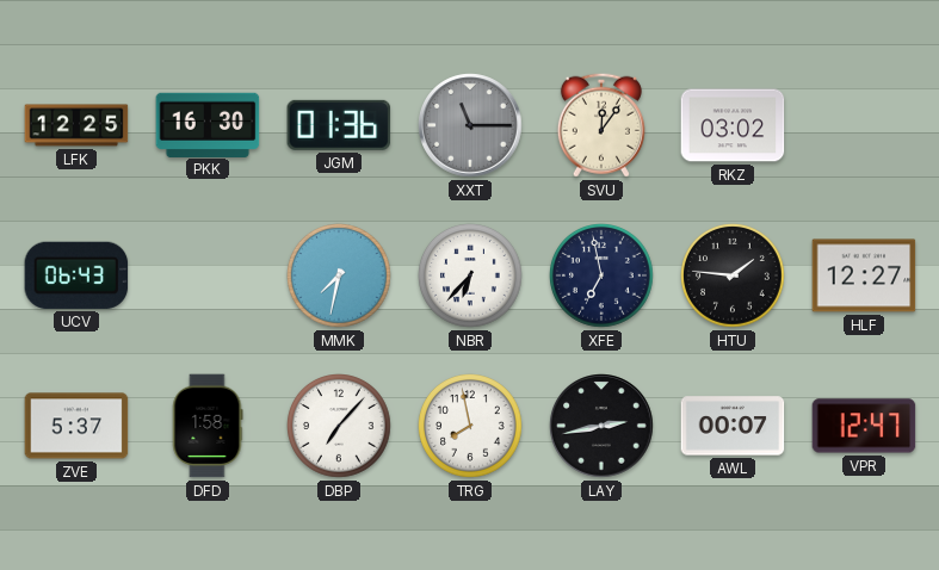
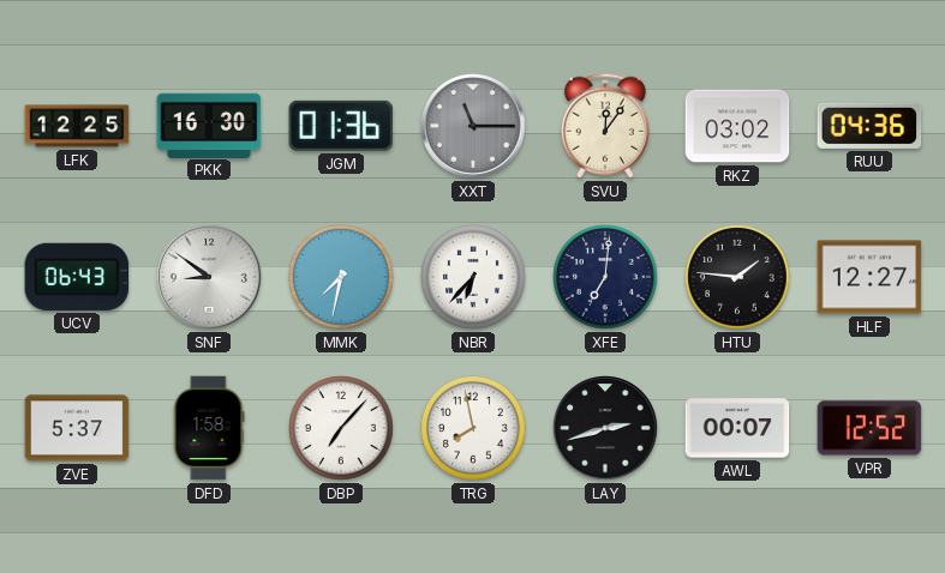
RUU: none -> 04:36 (869, 126)
SNF: none -> 8:51 (209, 277)
XFE: 6:58 -> 7:01 (606, 278)
LAY: 2:43 -> 2:42 (605, 428)
VPR: 12:47 -> 12:52 (869, 428)
